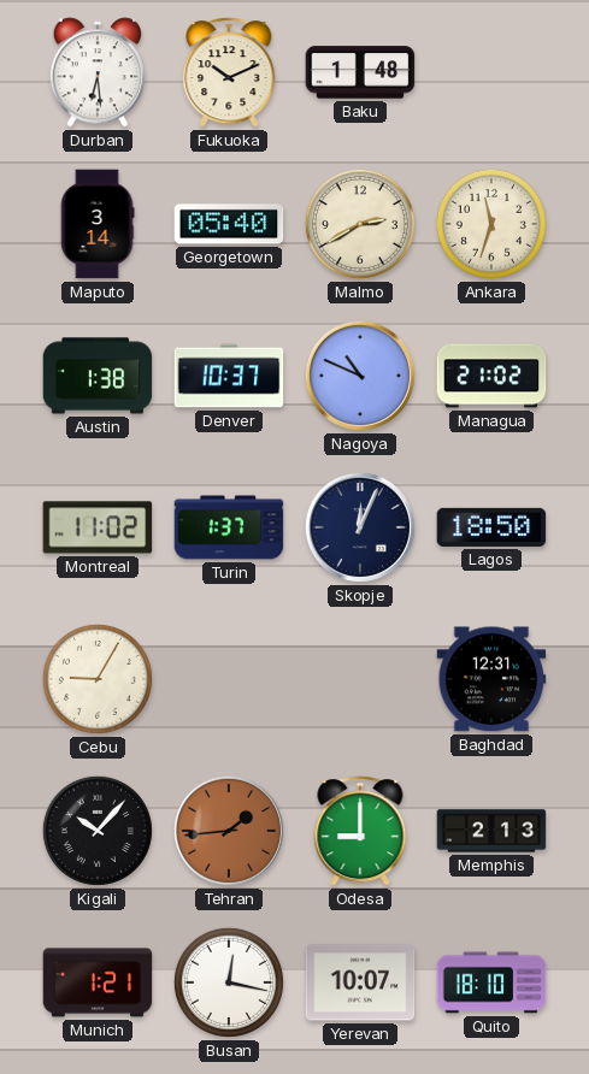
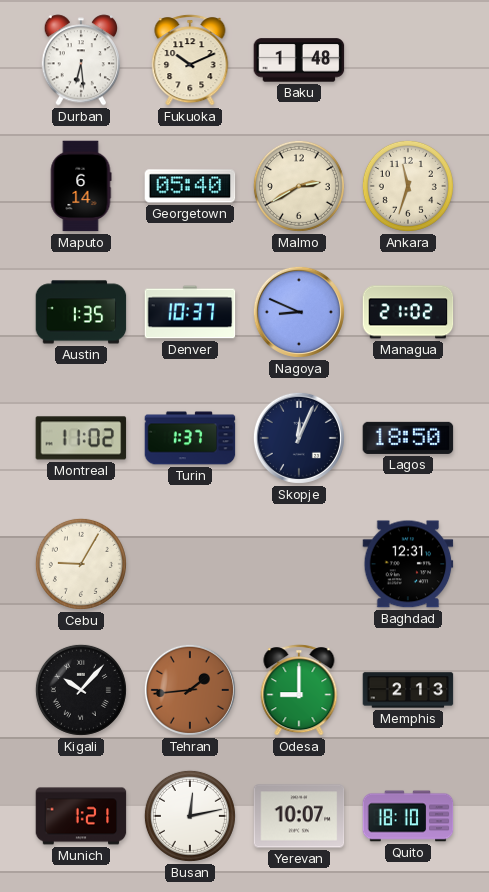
Maputo: 3:14 -> 6:14 (81, 186)
Austin: 1:38 -> 1:35 (81, 312)
Nagoya: 10:49 -> 8:49 (299, 312)
Busan: 12:17 -> 12:13 (190, 816)
